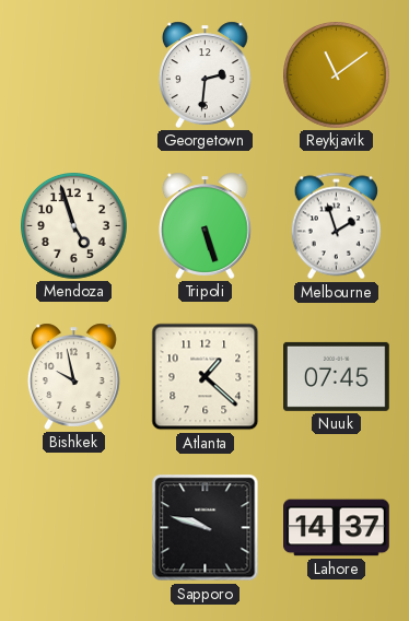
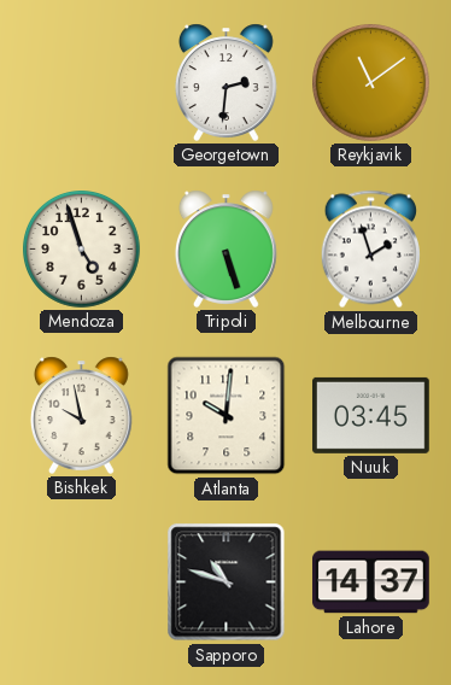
Atlanta: 1:22 -> 10:01 (227, 416)
Nuuk: 07:45 -> 03:45 (371, 415)
Sapporo: 9:48 -> 10:48 (227, 582)
